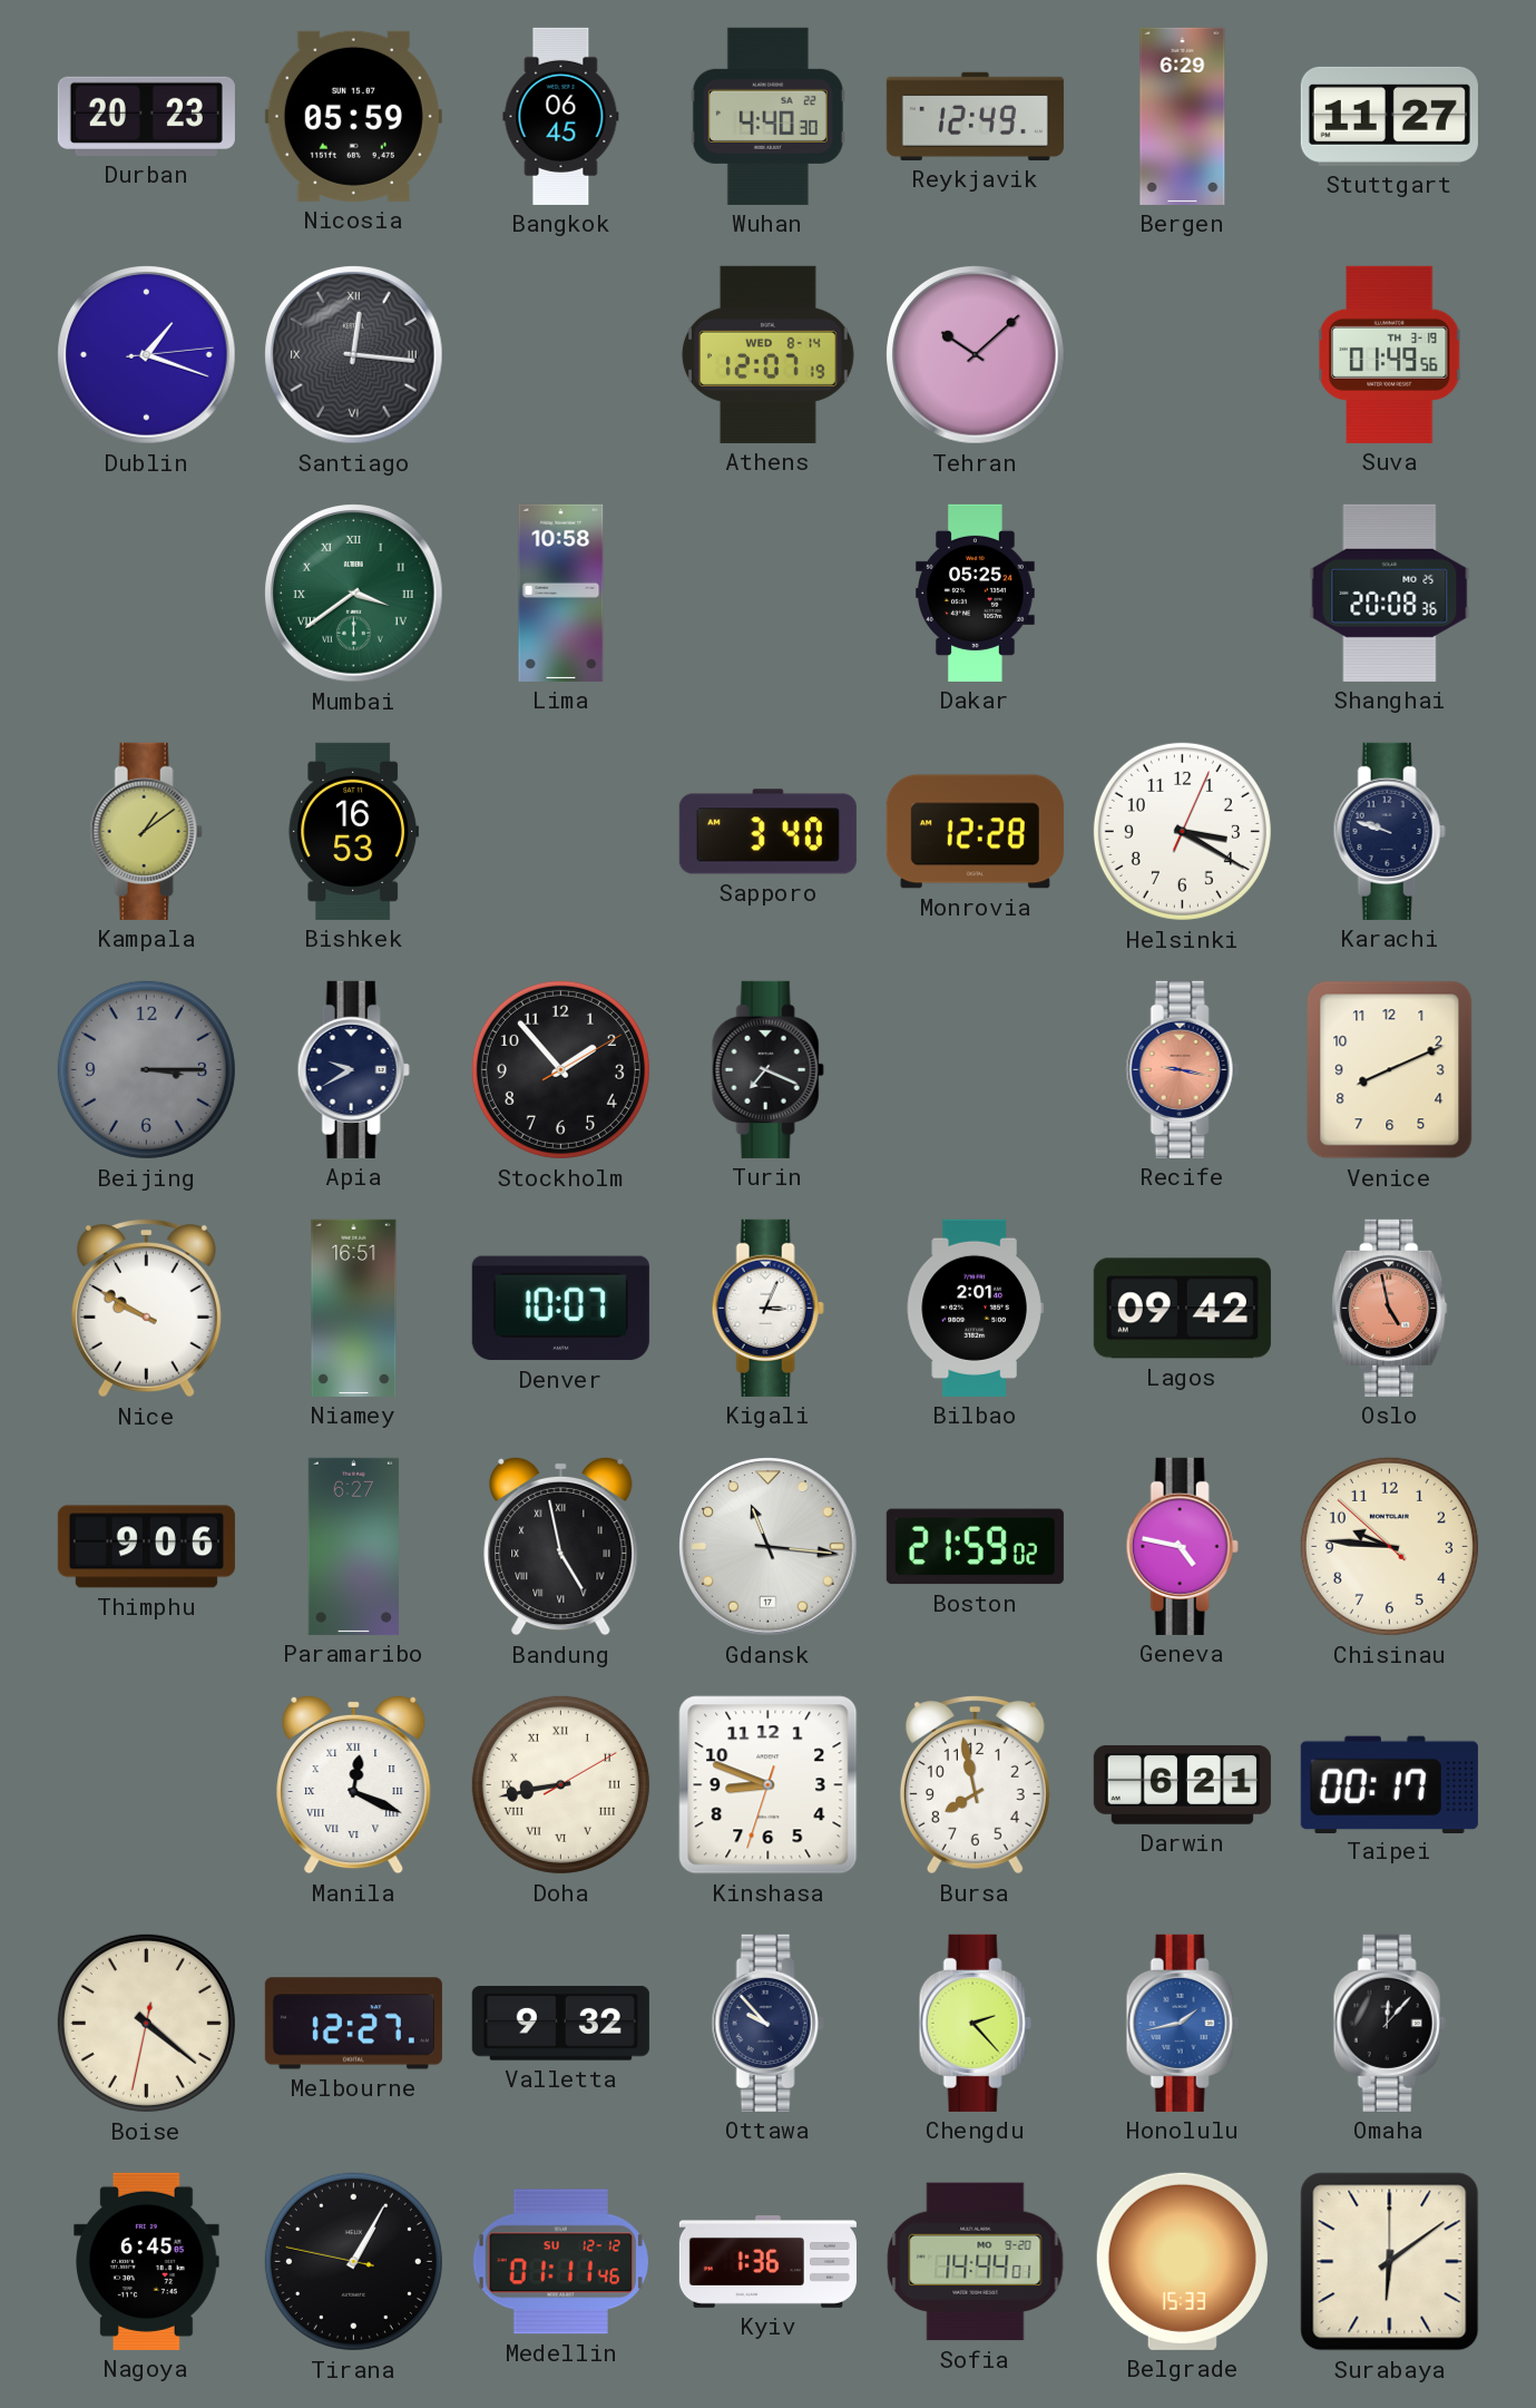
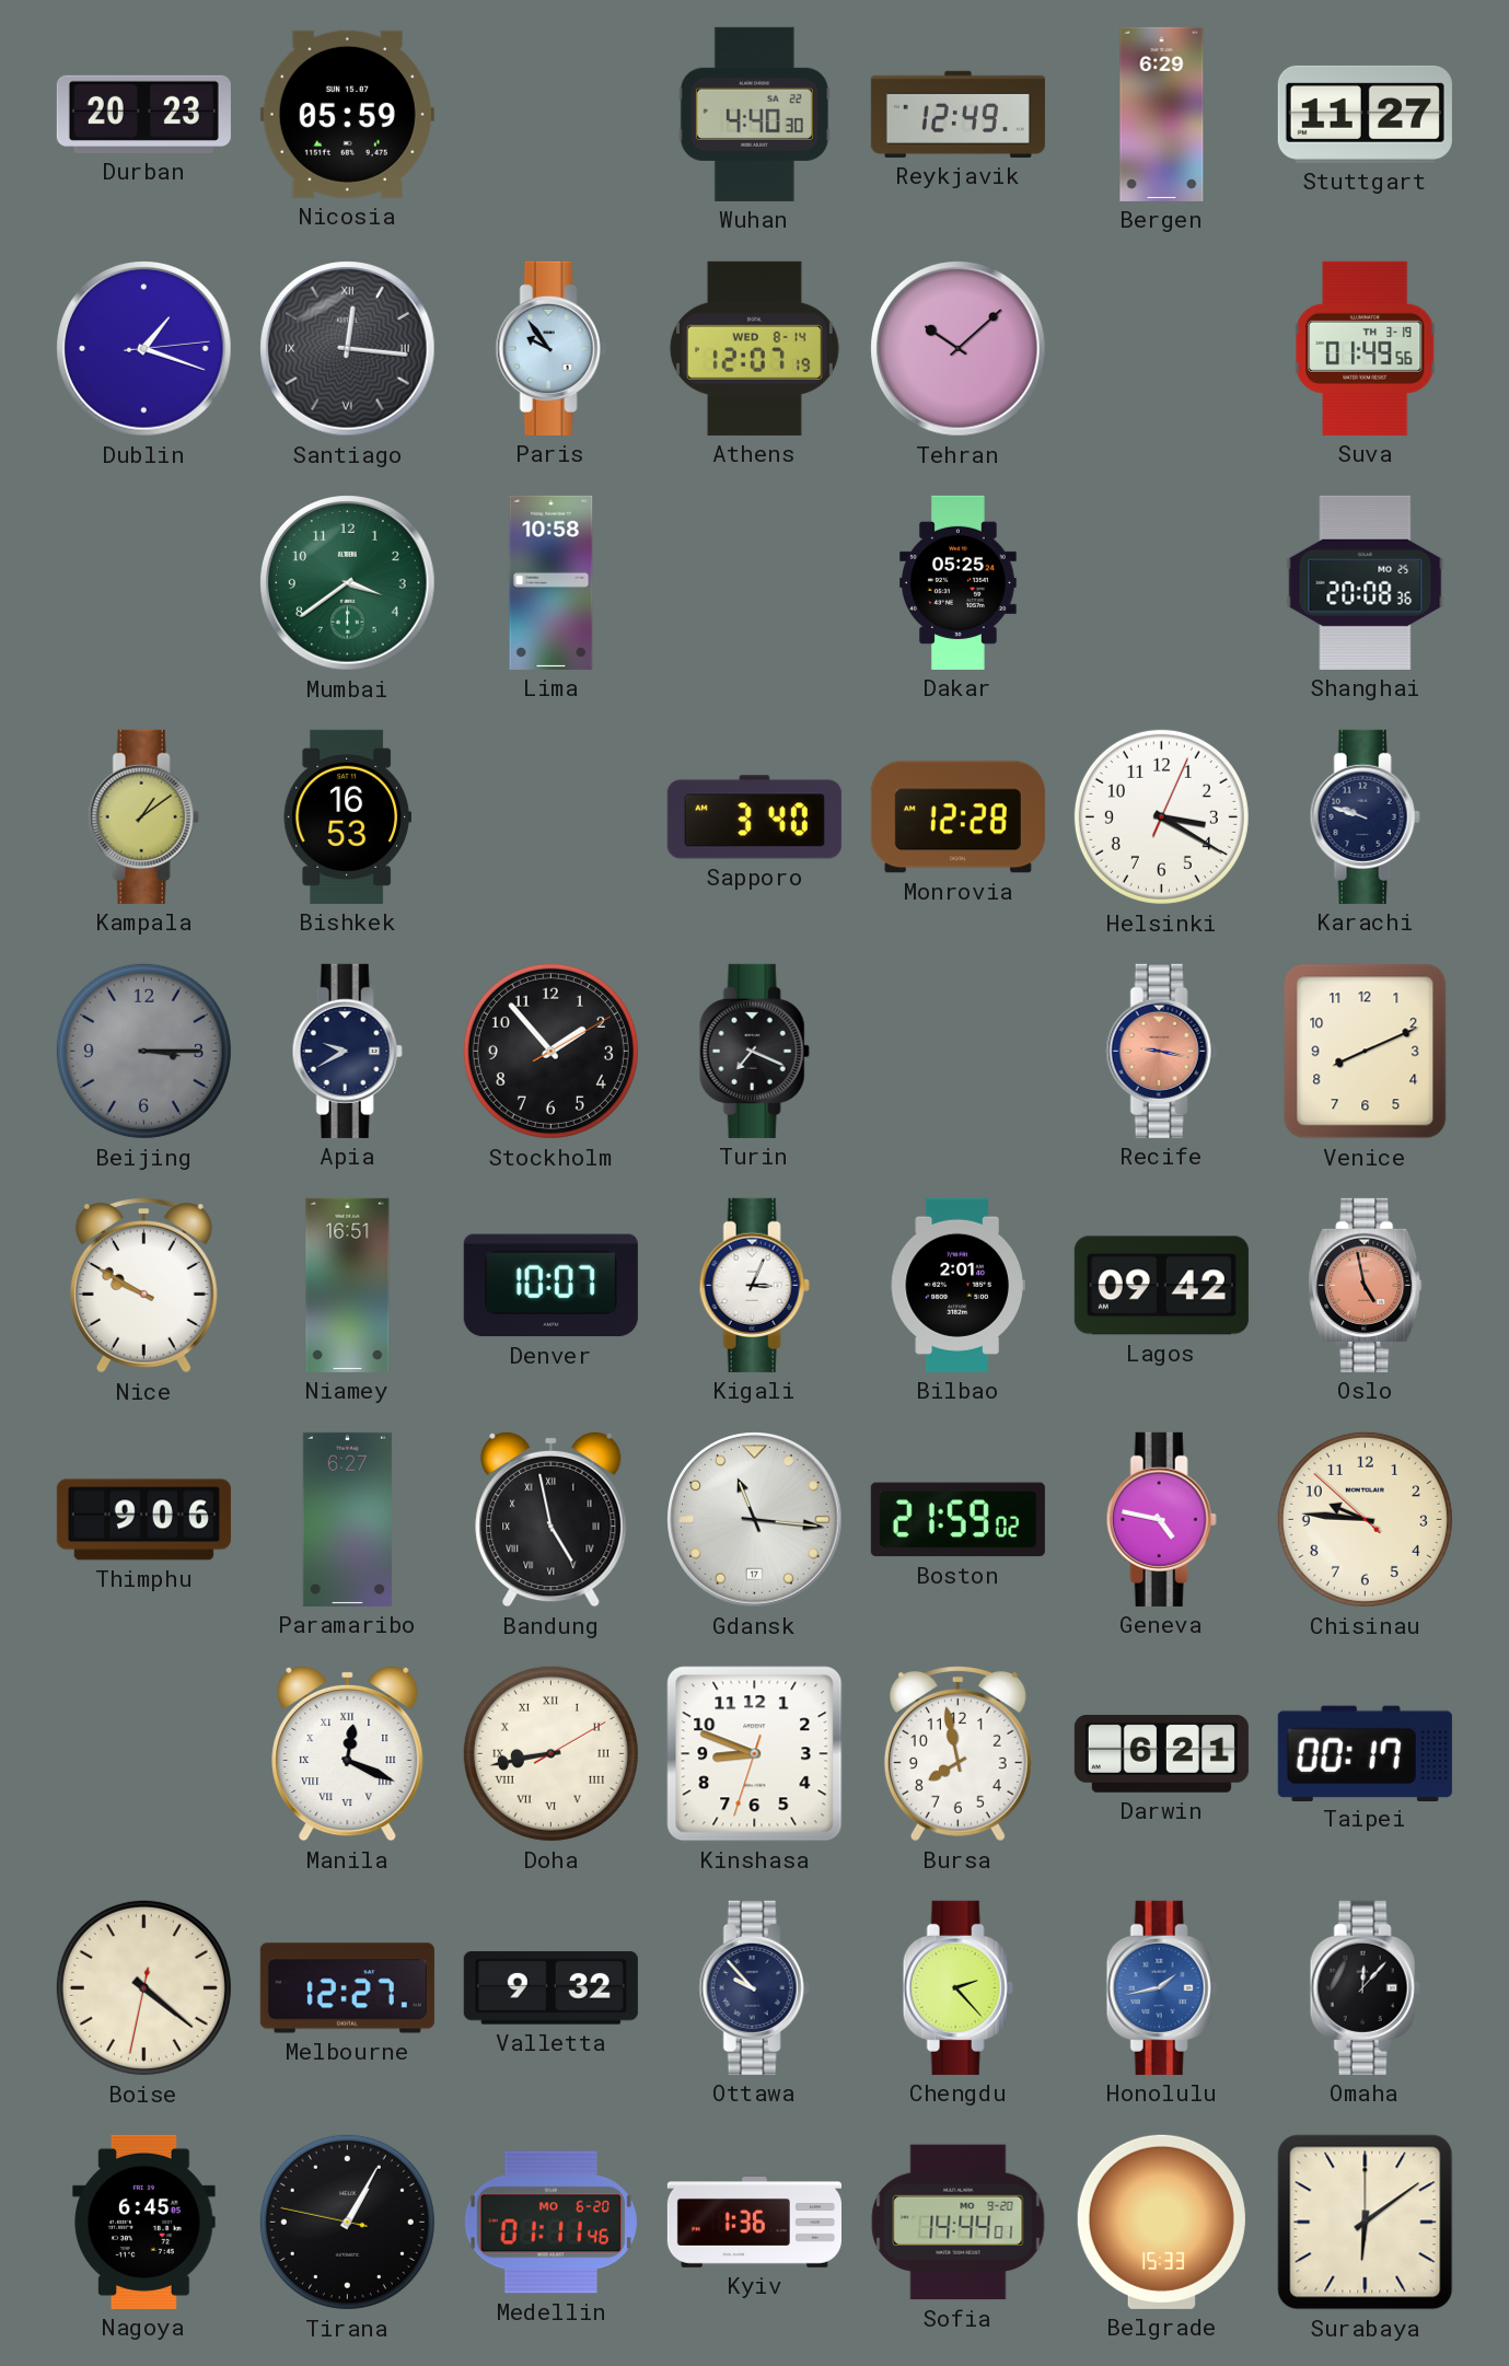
Bangkok: 06:45 -> none (561, 116)
Paris: none -> 9:54 (550, 348)
Mumbai numerals: Roman -> Arabic (348, 583)
Medellin date: SU 12-12 -> MO 6-20 (550, 2223)
